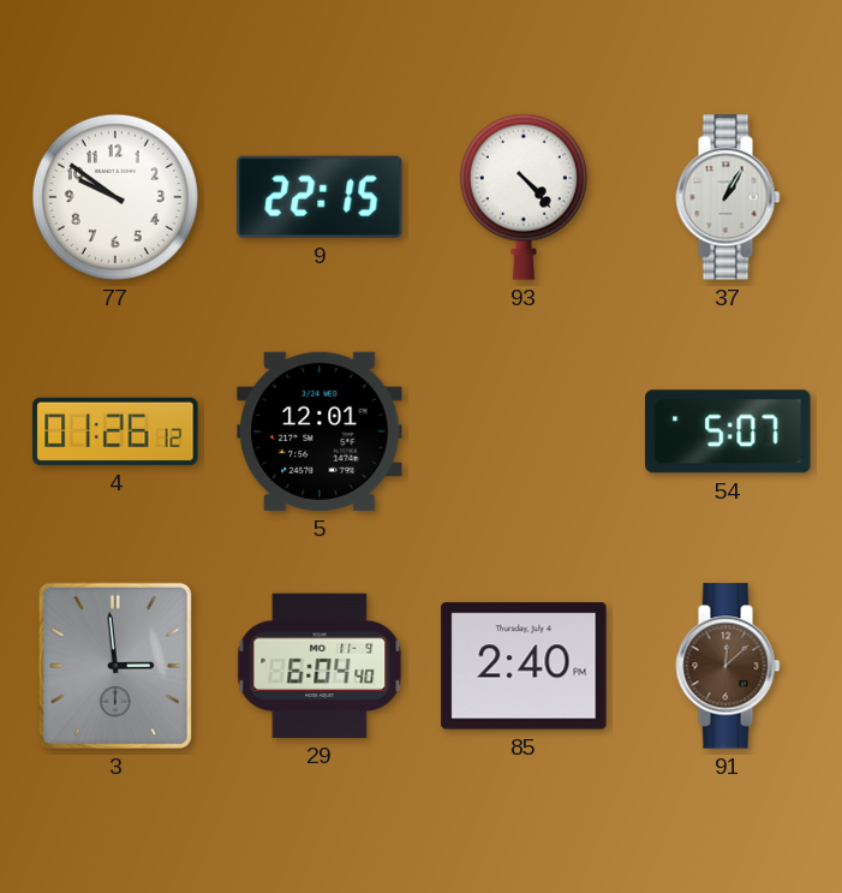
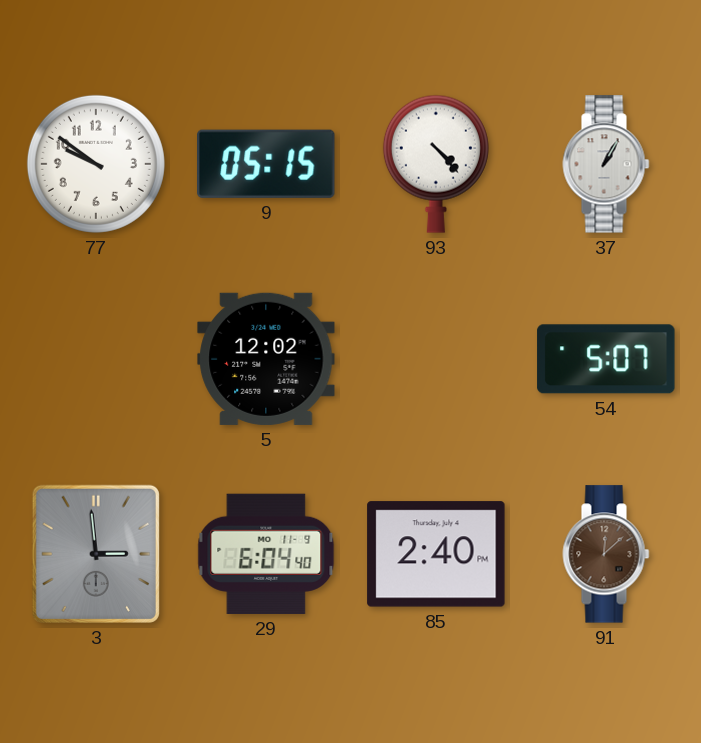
9: 22:15 -> 05:15 (266, 164)
4: 01:26 -> none (115, 431)
5: 12:01 -> 12:02 (266, 359)
